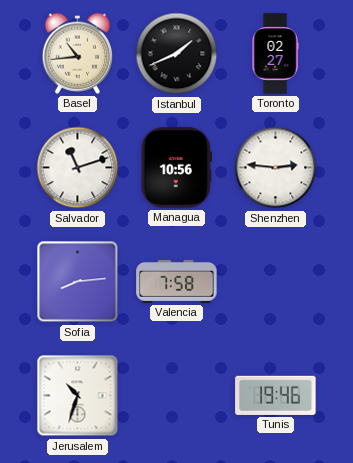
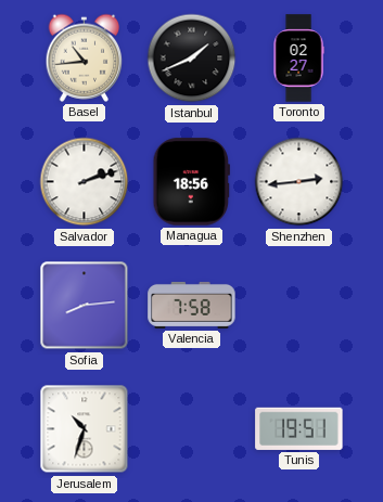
Salvador: 11:12 -> 2:12 (85, 182)
Managua: 10:56 -> 18:56 (191, 182)
Shenzhen: 2:46 -> 2:44 (299, 182)
Tunis: 19:46 -> 19:51 (299, 428)
